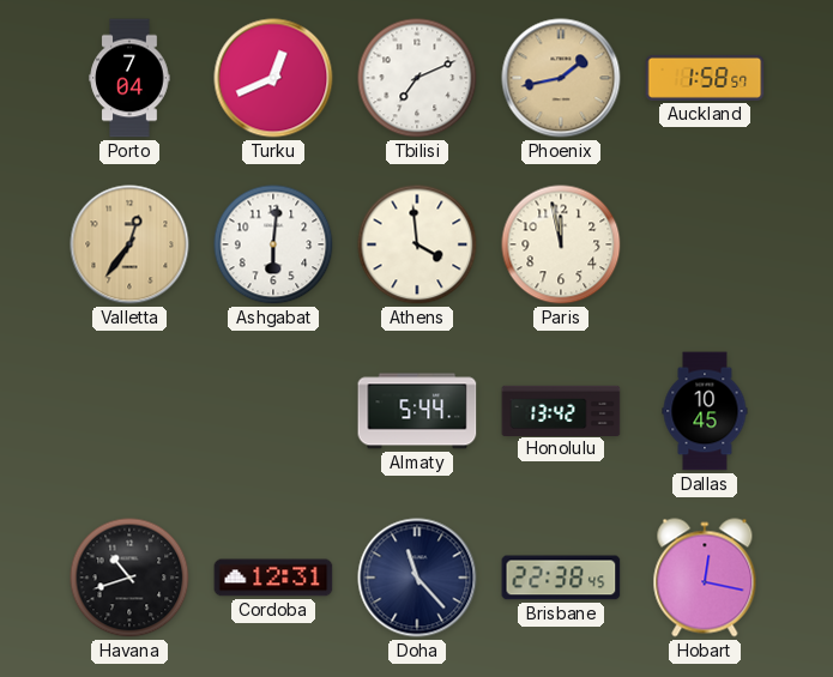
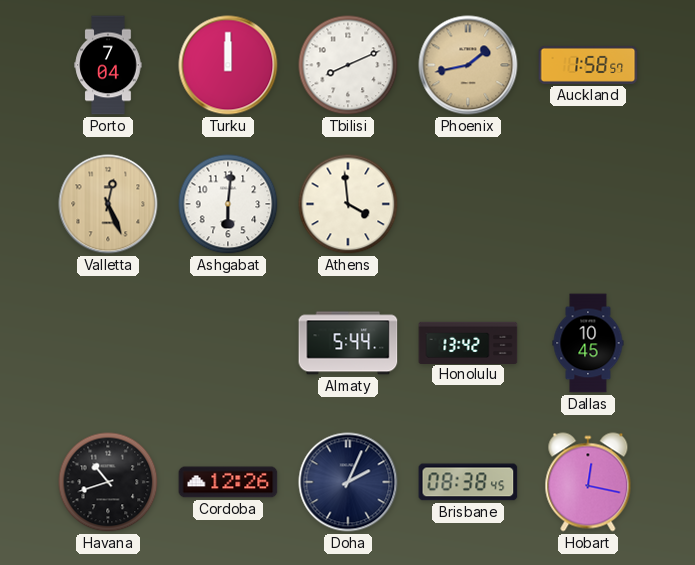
Turku: 12:41 -> 12:00 (228, 65)
Tbilisi: 7:11 -> 8:11 (348, 65)
Valletta: 12:36 -> 12:26 (108, 204)
Paris: 11:58 -> none (561, 244)
Cordoba: 12:31 -> 12:26 (228, 482)
Doha: 11:23 -> 2:04 (348, 482)
Brisbane: 22:38 -> 08:38 (468, 482)
